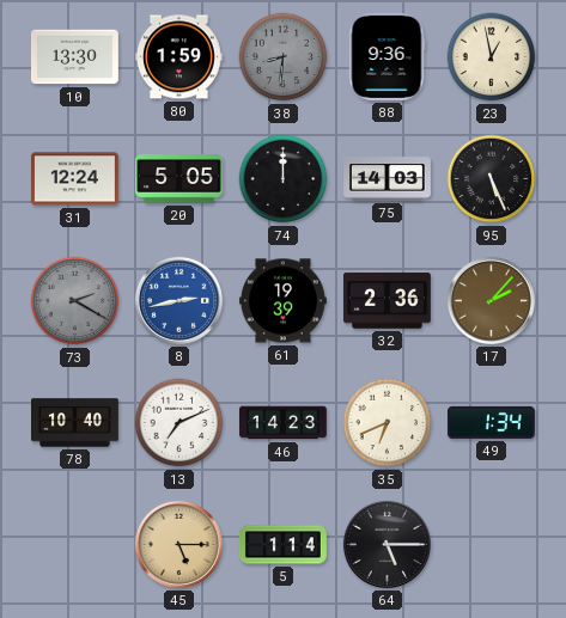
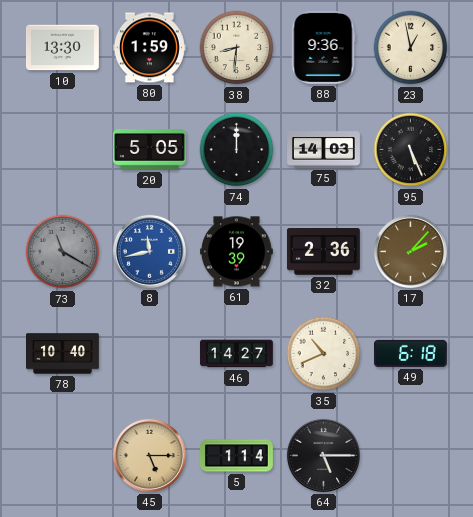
38 dial: grey -> cream (237, 48)
31: 12:24 -> none (74, 179)
73: 2:20 -> 11:20 (63, 252)
8: 2:43 -> 11:43 (149, 251)
13: 7:11 -> none (179, 423)
46: 14:23 -> 14:27 (236, 354)
35: 6:41 -> 10:41 (324, 354)
49: 1:34 -> 6:18 (411, 353)
